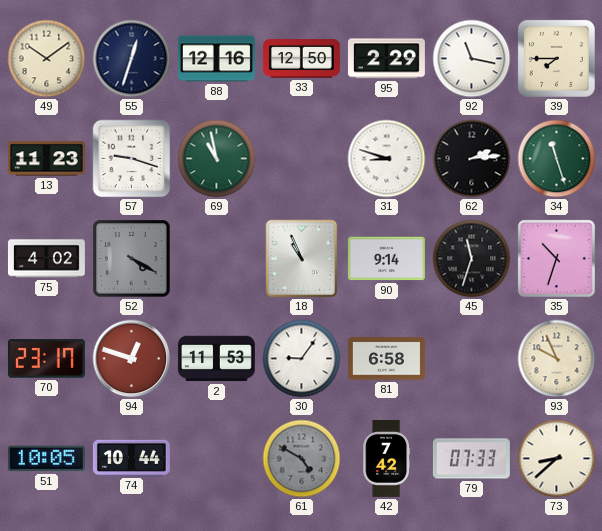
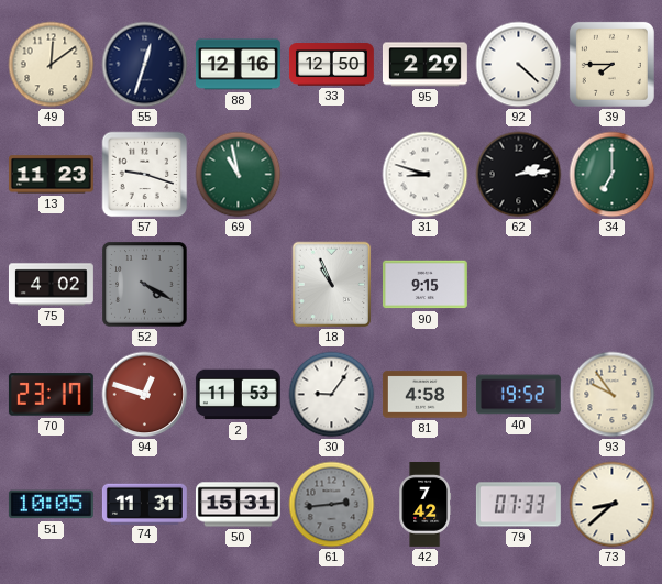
49: 10:09 -> 12:09 (52, 65)
92: 11:17 -> 4:22 (519, 65)
34: 11:27 -> 7:00 (613, 175)
90: 9:14 -> 9:15 (424, 285)
45: 11:33 -> none (472, 259)
35: 10:33 -> none (556, 258)
81: 6:58 -> 4:58 (424, 395)
40: none -> 19:52 (518, 395)
93: 9:56 -> 9:54 (613, 395)
74: 10:44 -> 11:31 (144, 504)
50: none -> 15:31 (239, 505)
61: 4:50 -> 2:44 (332, 505)
